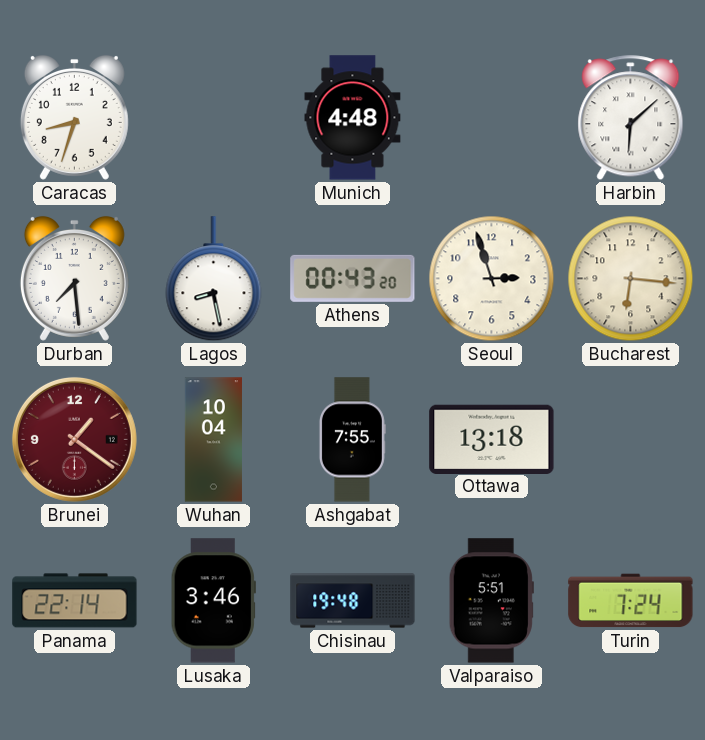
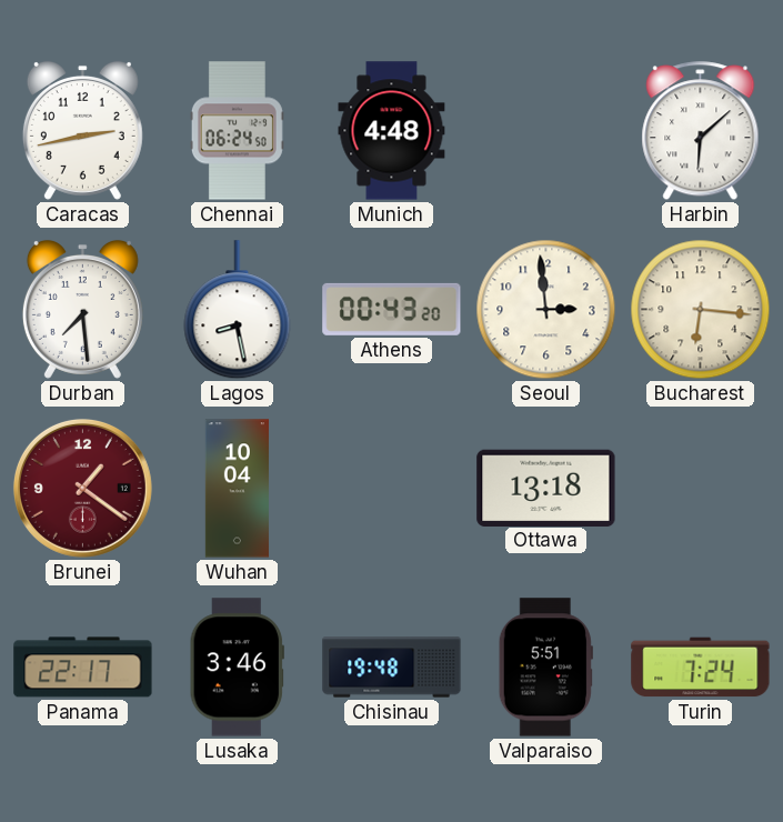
Caracas: 8:33 -> 2:43 (82, 130)
Chennai: none -> 06:24 (237, 131)
Seoul: 2:57 -> 2:59 (546, 310)
Ashgabat: 7:55 -> none (352, 440)
Panama: 22:14 -> 22:17 (83, 668)
